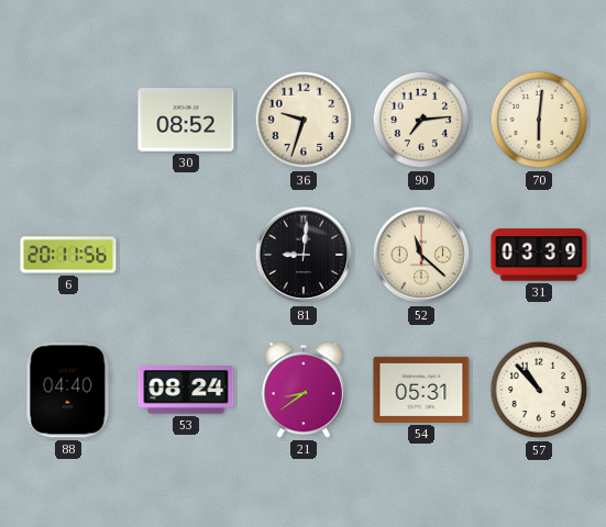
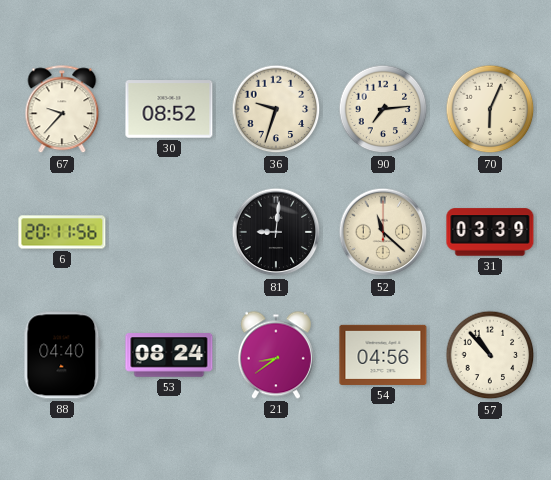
67: none -> 9:37 (62, 110)
70: 6:01 -> 6:04 (490, 109)
54: 05:31 -> 04:56 (383, 355)
